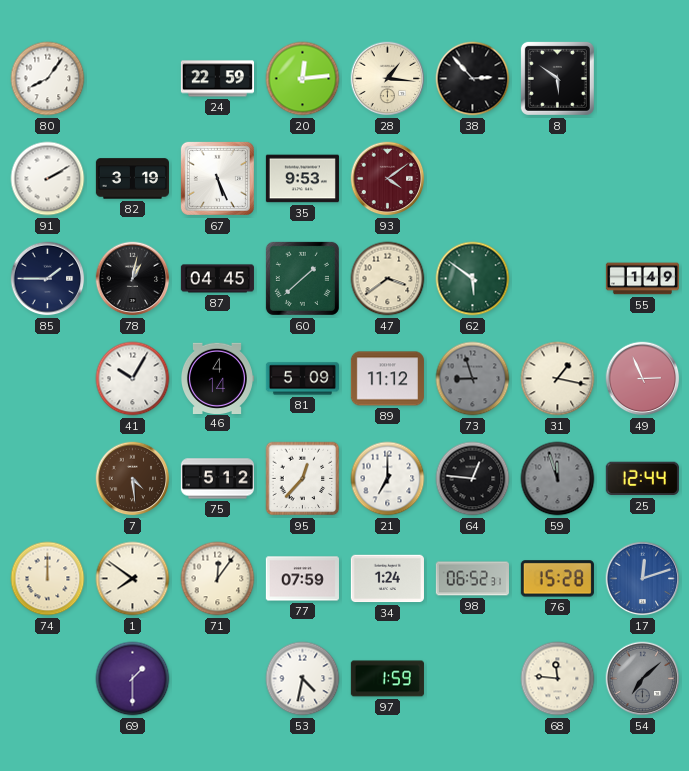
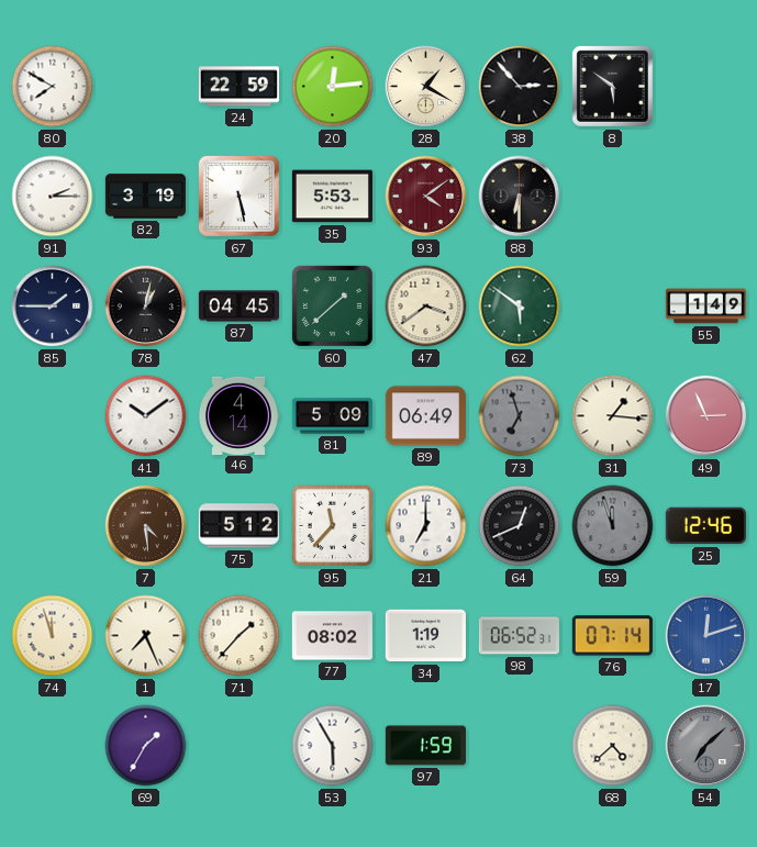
80: 8:06 -> 7:50 (53, 87)
28: 1:16 -> 1:20 (426, 87)
91: 2:10 -> 2:15 (53, 197)
67: 5:26 -> 5:28 (238, 196)
35: 9:53 -> 5:53 (332, 197)
88: none -> 6:30 (520, 197)
41: 10:05 -> 10:09 (146, 416)
89: 11:12 -> 06:49 (425, 416)
73: 8:57 -> 6:57 (520, 416)
31: 1:17 -> 1:16 (613, 416)
95: 12:37 -> 11:37 (333, 526)
64: 12:46 -> 12:41 (520, 526)
25: 12:44 -> 12:46 (705, 526)
74: 12:00 -> 11:57 (53, 636)
1: 7:51 -> 7:26 (146, 636)
71: 12:06 -> 1:37 (240, 636)
77: 07:59 -> 08:02 (332, 636)
34: 1:24 -> 1:19 (425, 636)
76: 15:28 -> 07:14 (612, 636)
69: 1:30 -> 1:35 (146, 746)
53: 4:32 -> 5:55 (333, 746)
68: 11:46 -> 4:38 (613, 746)
